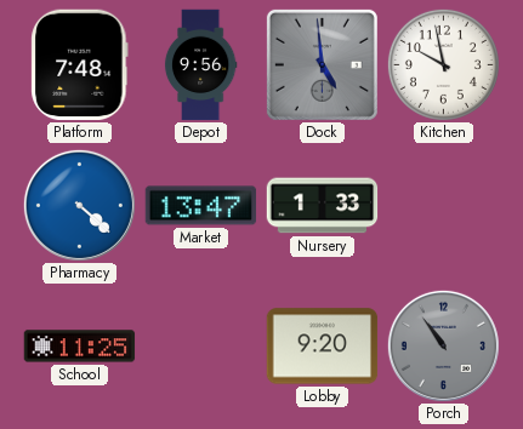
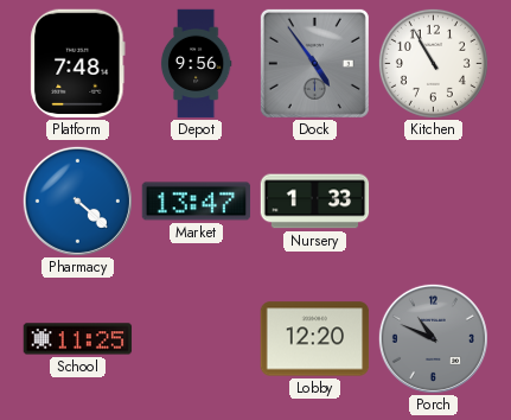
Dock: 4:59 -> 4:54 (314, 63)
Kitchen: 9:58 -> 10:55 (433, 63)
Lobby: 9:20 -> 12:20 (315, 339)
Porch: 10:54 -> 10:49 (433, 338)
